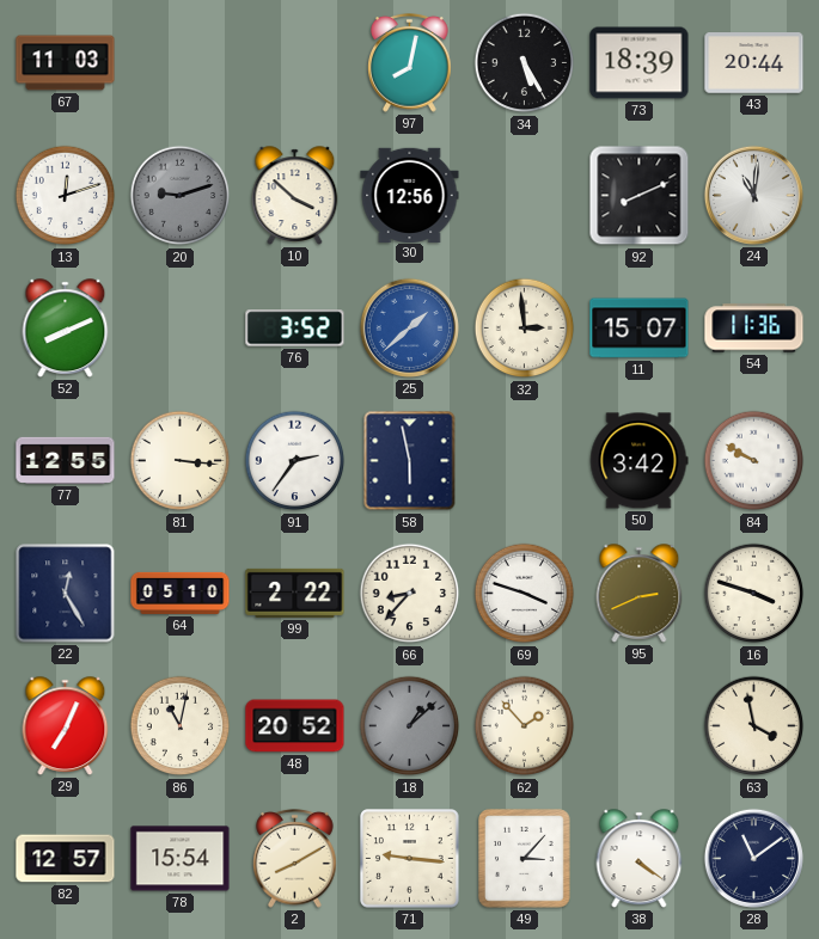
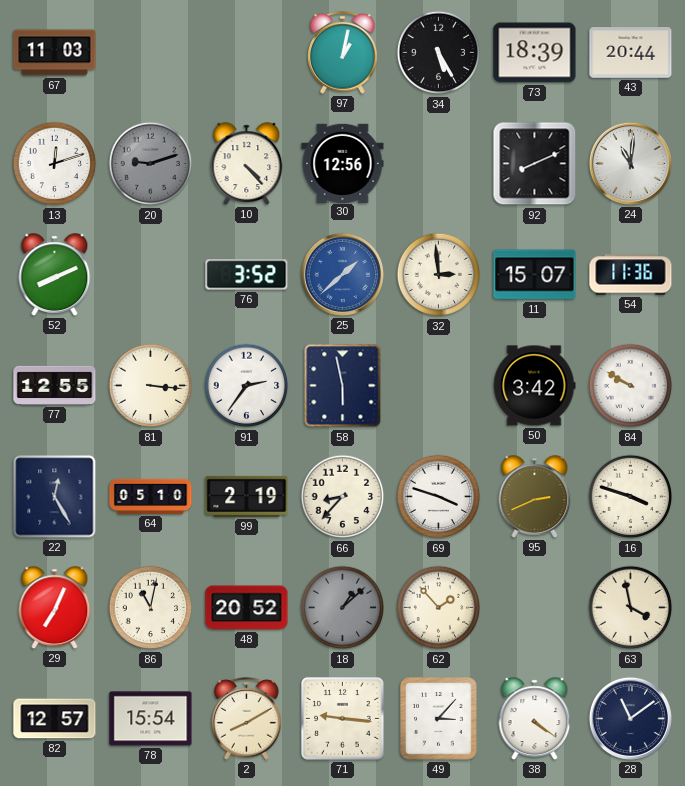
97: 8:02 -> 1:02 (343, 53)
10: 3:52 -> 4:23 (247, 164)
99: 2:22 -> 2:19 (247, 496)
